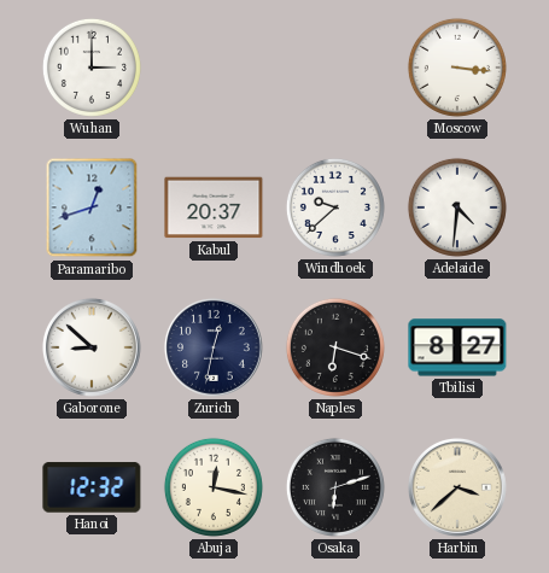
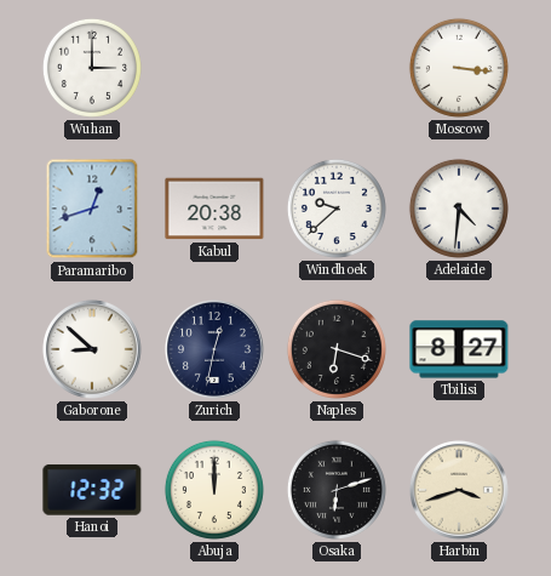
Kabul: 20:37 -> 20:38 (214, 209)
Abuja: 12:17 -> 12:00 (214, 490)
Harbin: 3:38 -> 3:42 (459, 490)
